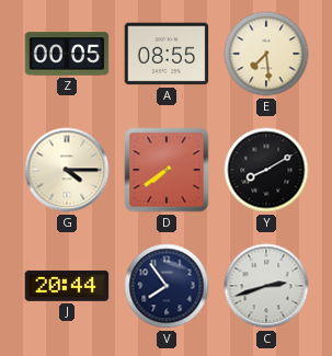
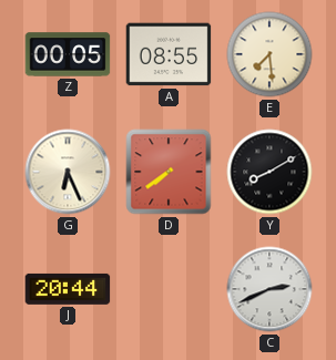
G: 4:15 -> 6:26 (68, 172)
V: 7:54 -> none (167, 286)
C: 2:42 -> 2:41 (269, 289)
